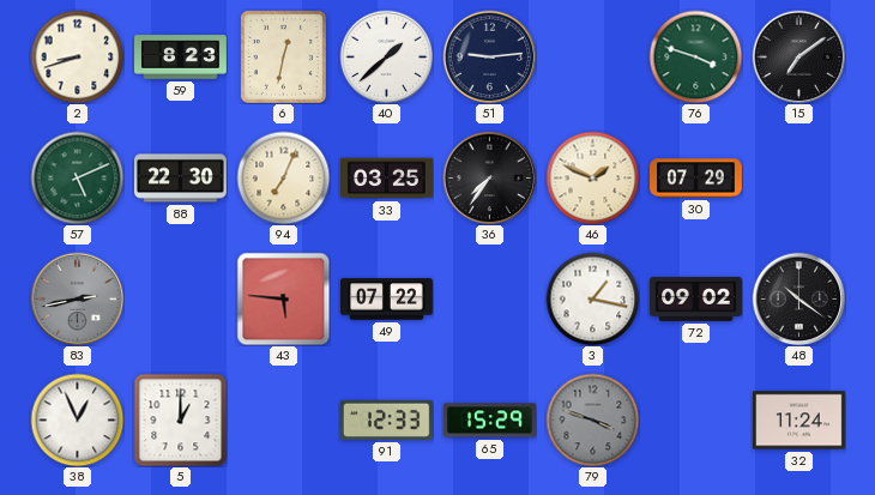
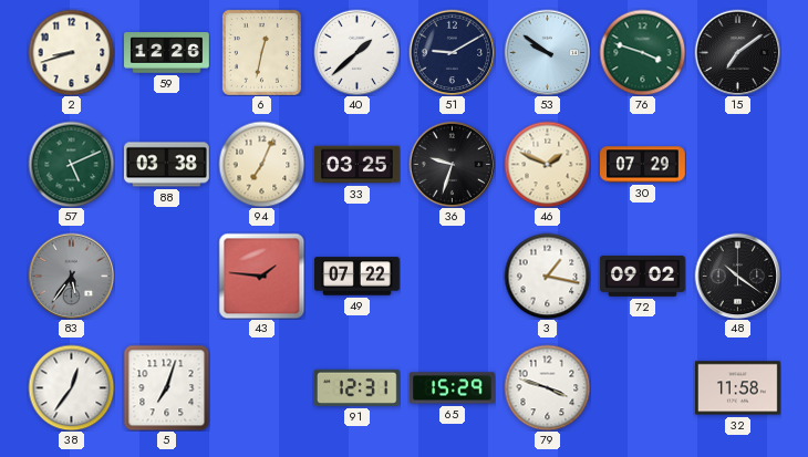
59: 8:23 -> 12:26 (167, 53)
51: 9:14 -> 9:10 (452, 52)
53: none -> 9:51 (547, 52)
88: 22:30 -> 03:38 (167, 165)
36: 7:36 -> 9:33 (452, 164)
83: 2:43 -> 5:36 (71, 276)
43: 5:46 -> 1:46 (261, 276)
38: 12:56 -> 12:36 (71, 387)
5: 1:00 -> 7:03 (166, 387)
91: 12:33 -> 12:31 (356, 387)
79 dial: grey -> white (547, 387)
32: 11:24 -> 11:58 (738, 388)
